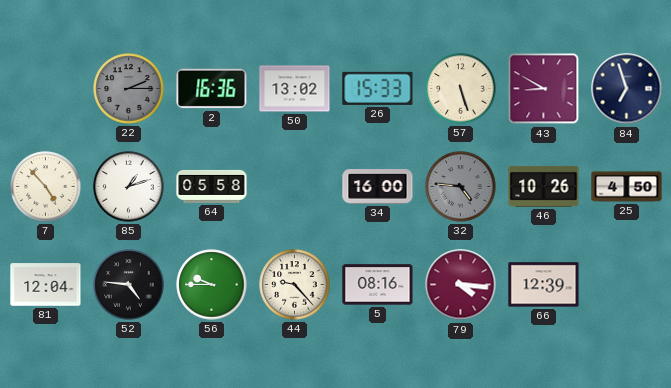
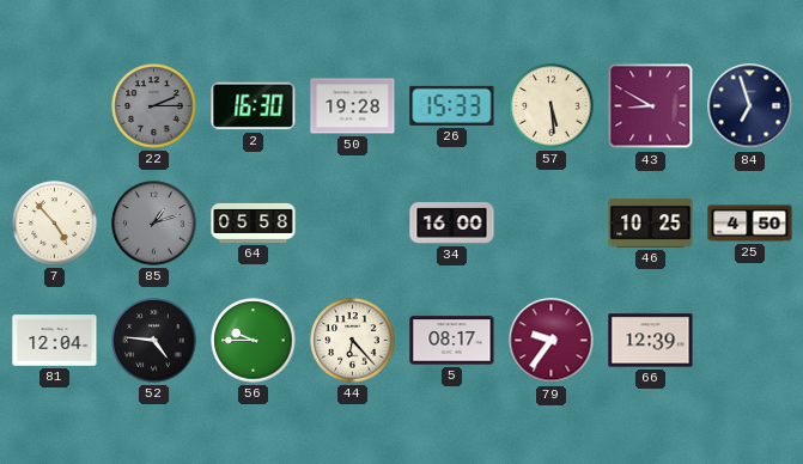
2: 16:36 -> 16:30 (254, 106)
50: 13:02 -> 19:28 (353, 106)
57: 5:27 -> 5:29 (552, 106)
85 dial: white -> grey (154, 224)
32: 4:46 -> none (461, 187)
46: 10:26 -> 10:25 (651, 222)
44: 9:23 -> 6:23 (353, 341)
5: 08:16 -> 08:17 (452, 341)
79: 4:16 -> 9:36 (552, 341)
